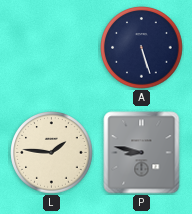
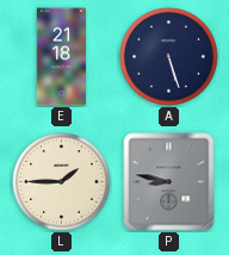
E: none -> 21:18 (61, 57)
L: 1:46 -> 1:45 (62, 182)
